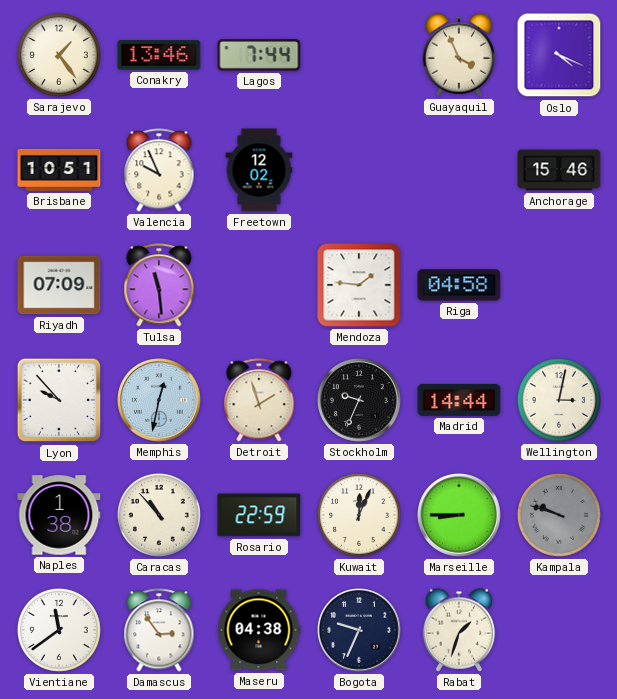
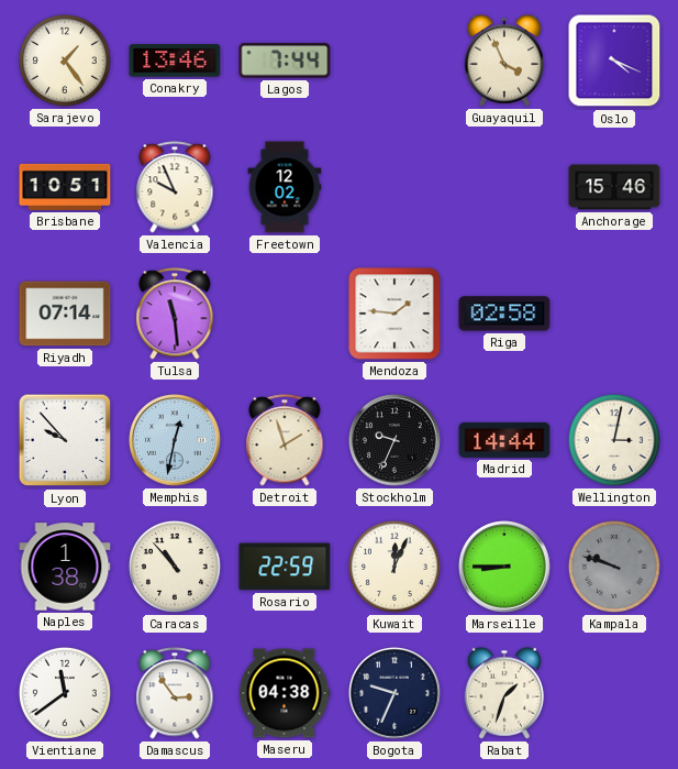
Riyadh: 07:09 -> 07:14 (65, 314)
Riga: 04:58 -> 02:58 (504, 314)
